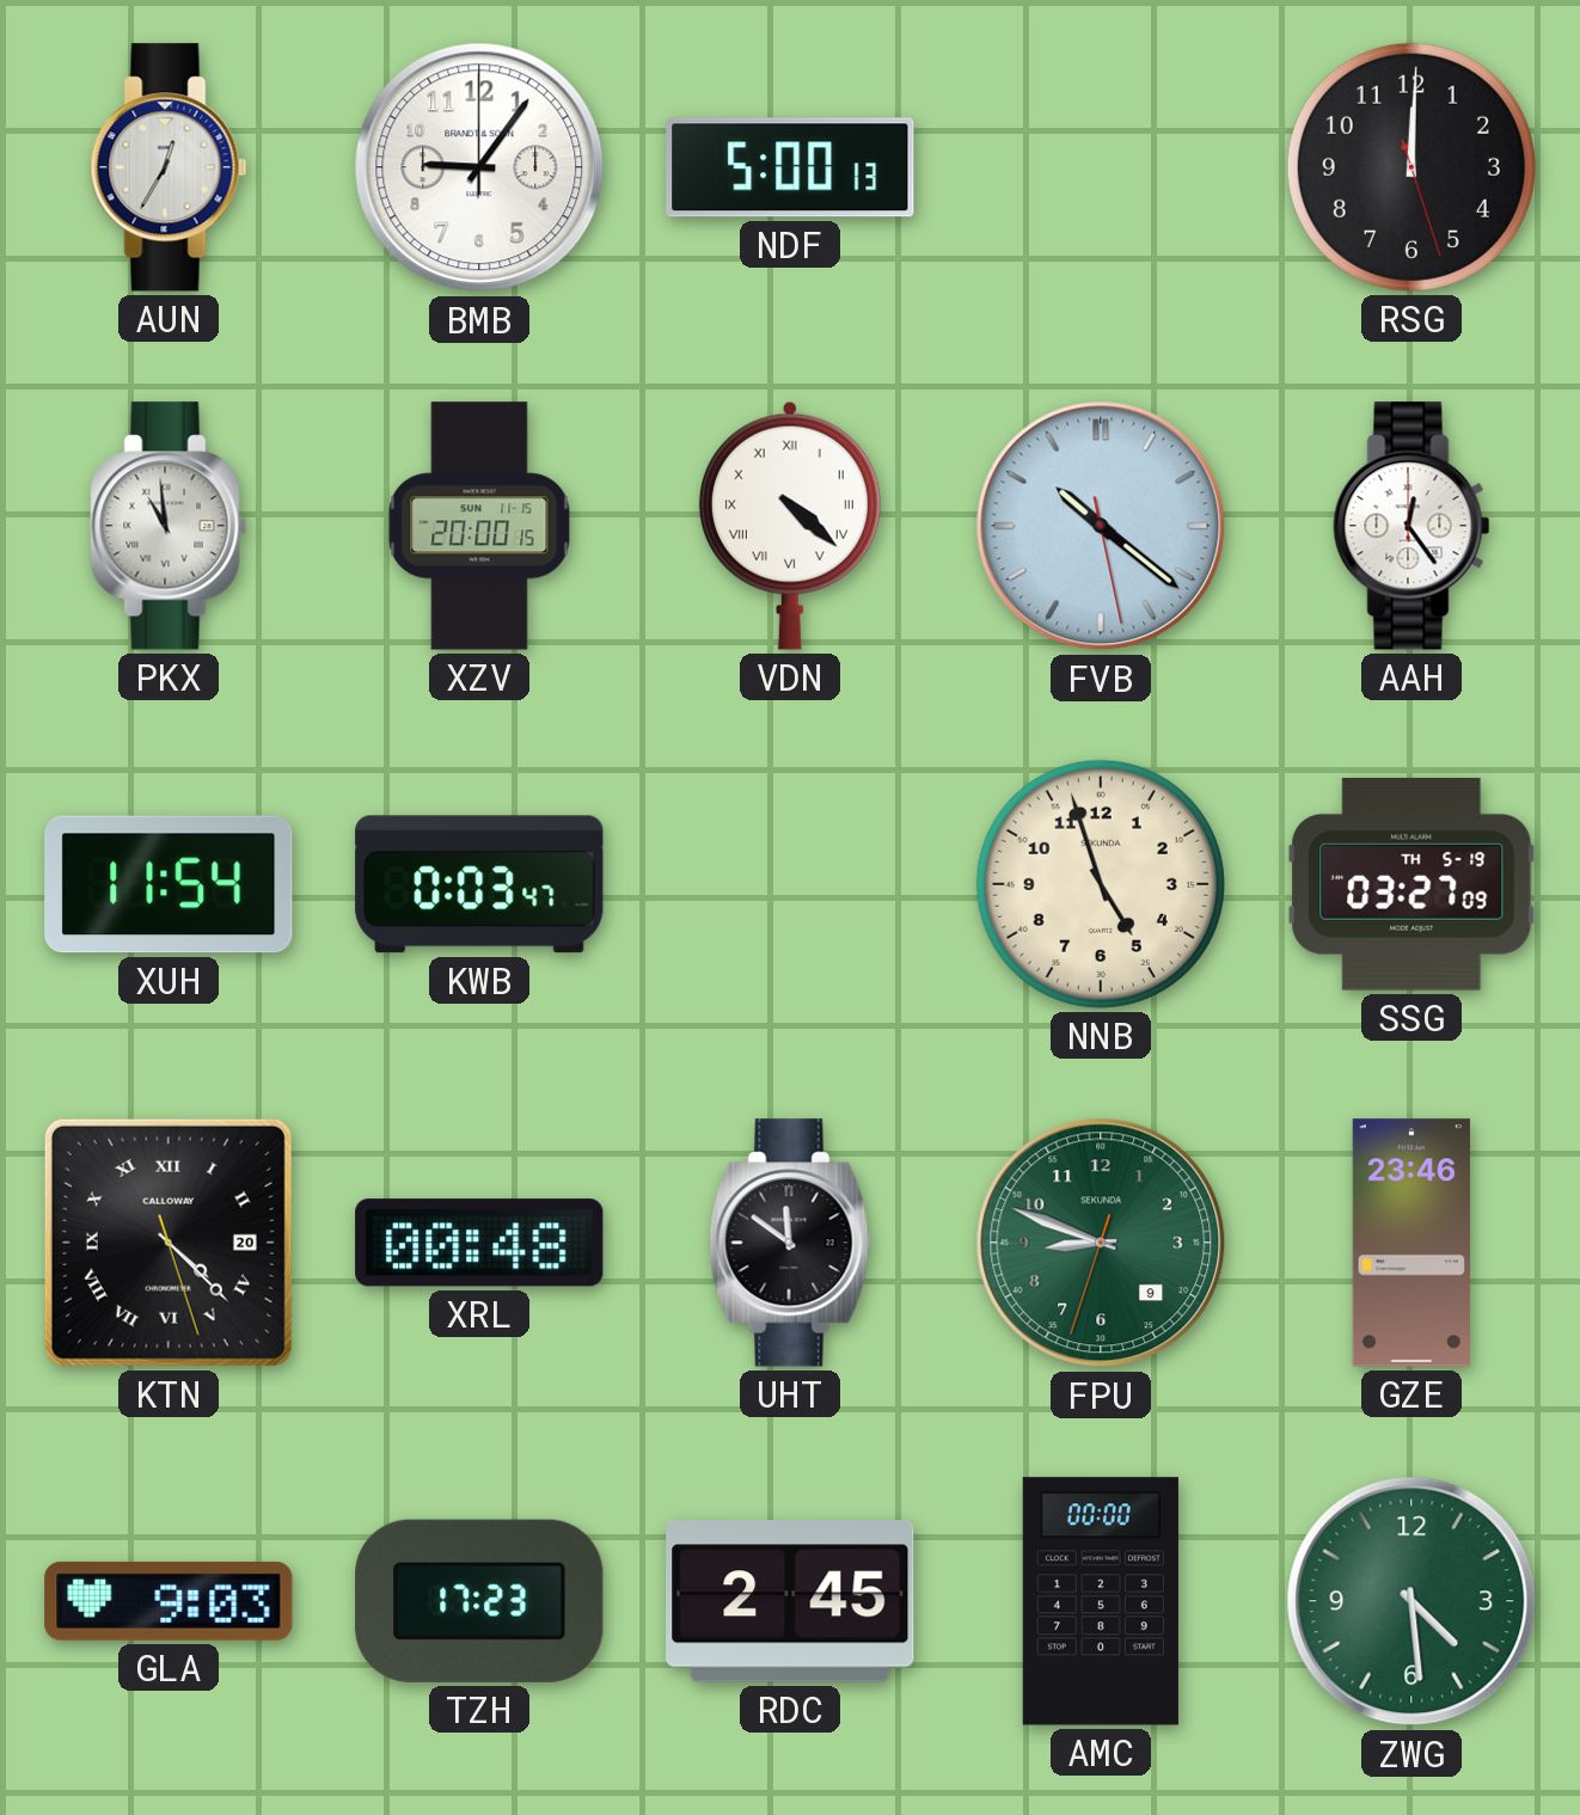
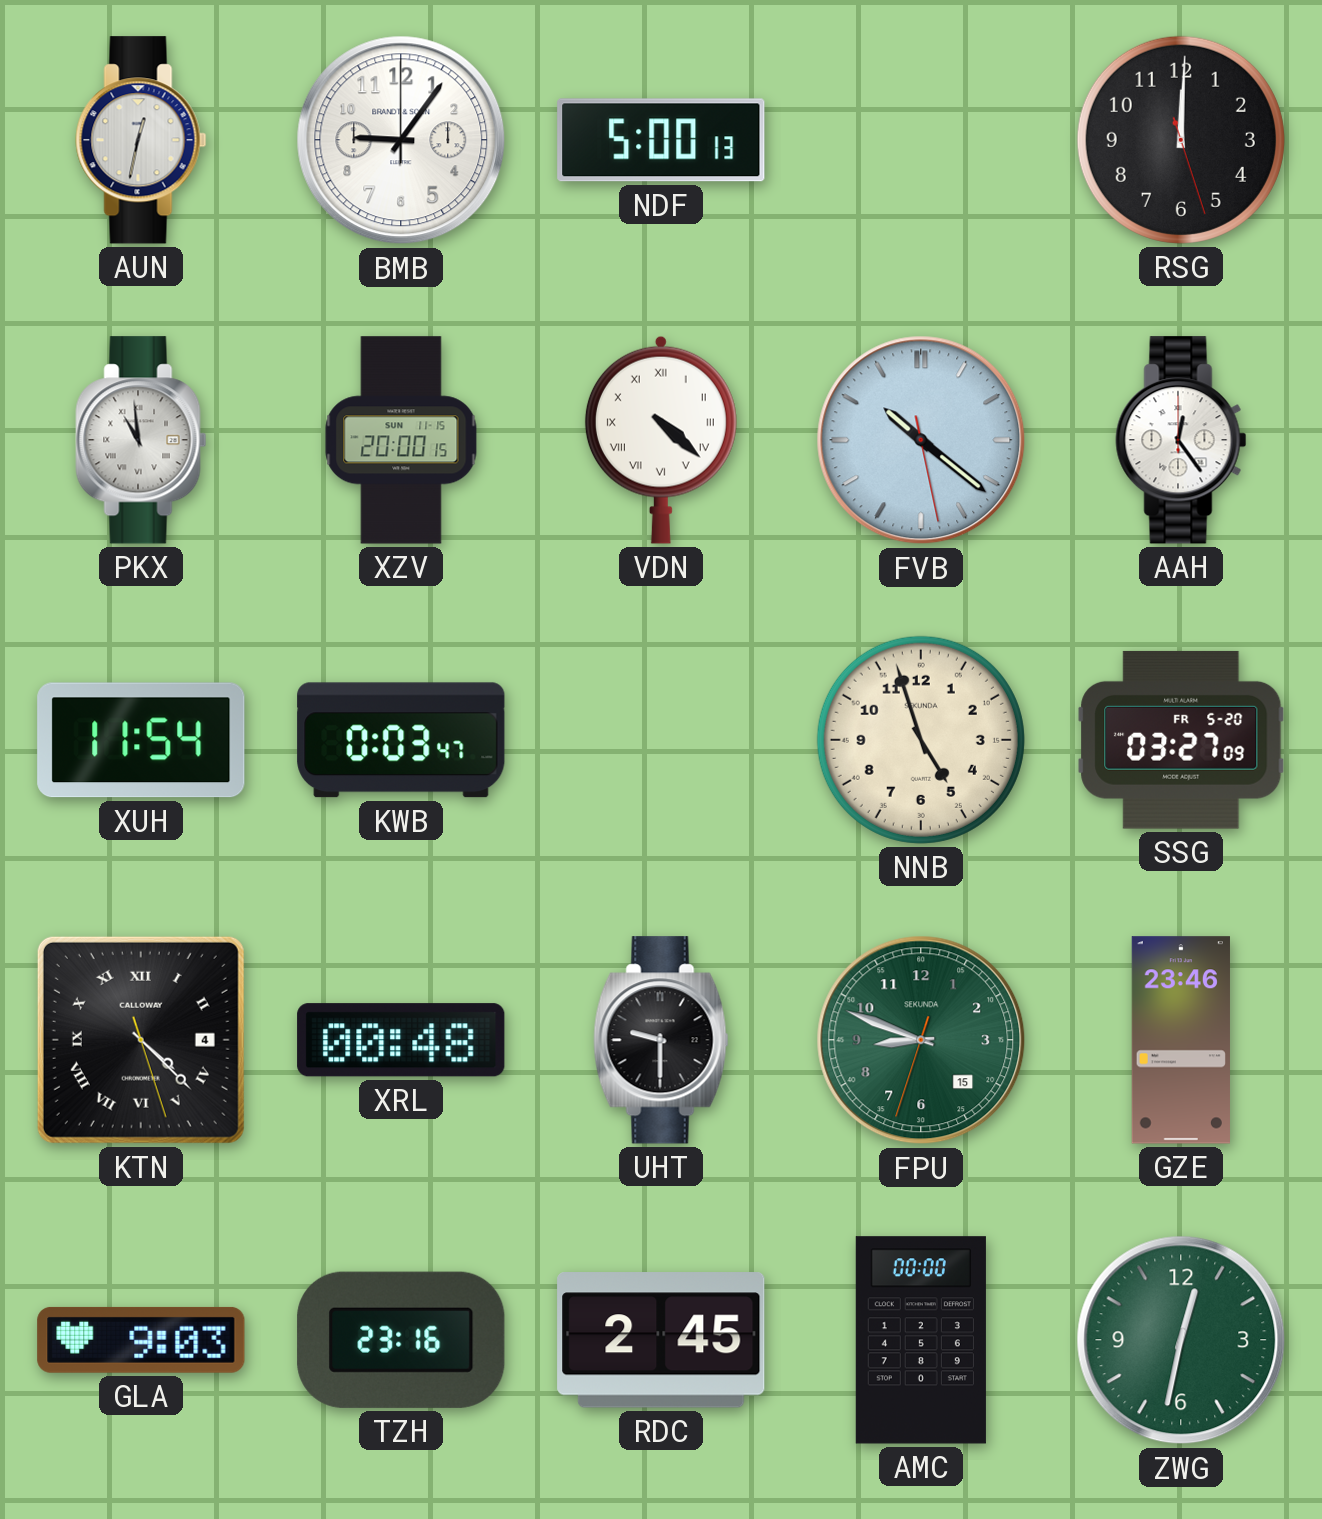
AUN: 12:35 -> 12:32 (141, 140)
SSG date: TH 5-19 -> FR 5-20 (1181, 740)
KTN date: 20 -> 4 (141, 1040)
UHT: 11:51 -> 9:30 (661, 1040)
FPU date: 9 -> 15 (921, 1040)
TZH: 17:23 -> 23:16 (401, 1340)
ZWG: 4:29 -> 12:32 (1181, 1340)
